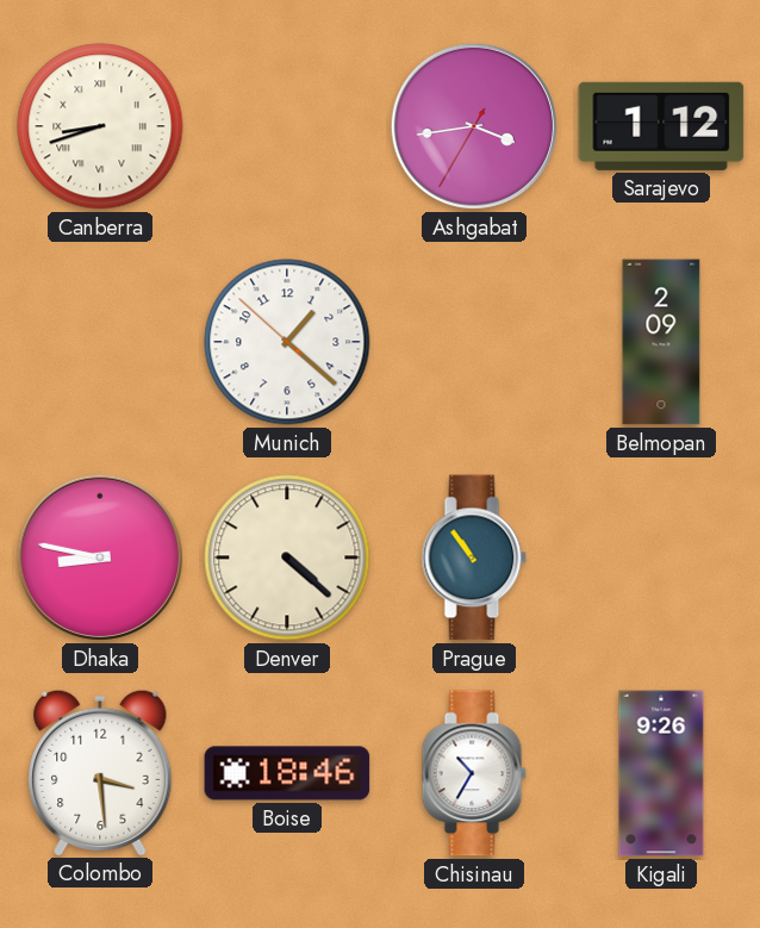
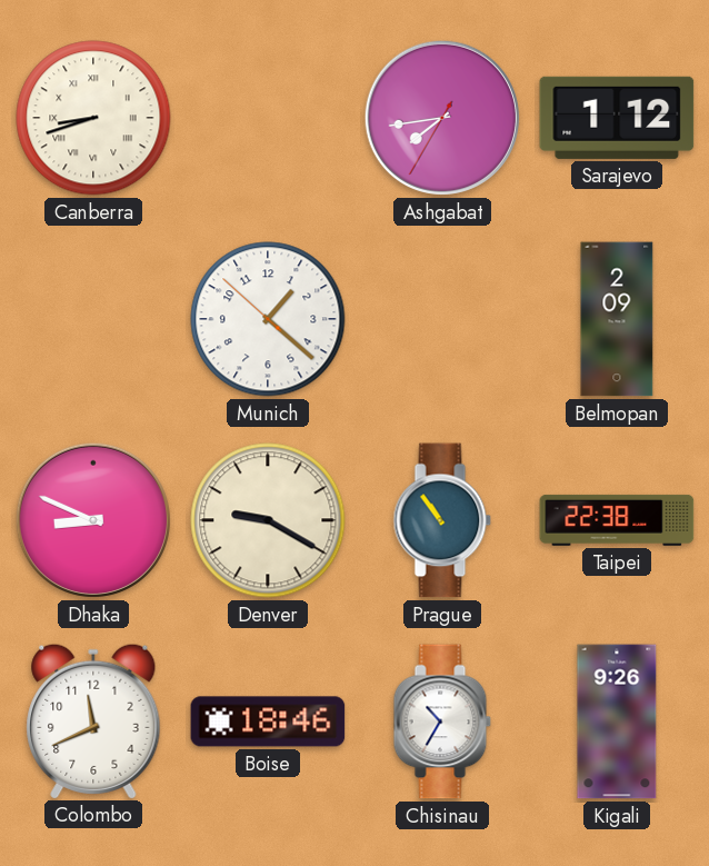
Ashgabat: 3:43 -> 7:43 (442, 118)
Dhaka: 8:47 -> 8:49 (93, 520)
Denver: 4:22 -> 9:20 (268, 520)
Taipei: none -> 22:38 (617, 520)
Colombo: 3:29 -> 11:41 (93, 720)
